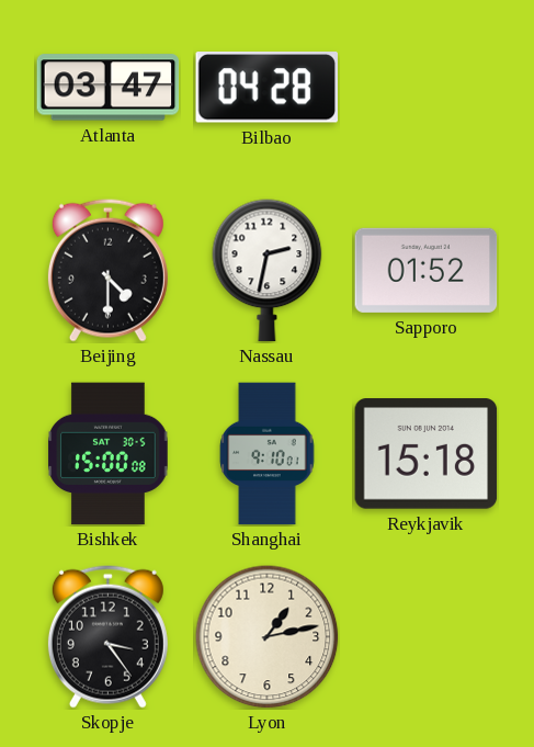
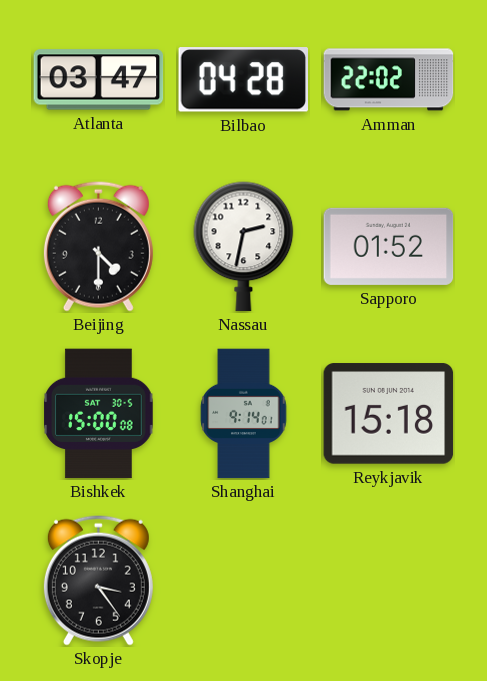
Amman: none -> 22:02 (389, 80)
Shanghai: 9:10 -> 9:14 (244, 414)
Lyon: 1:13 -> none (268, 637)
